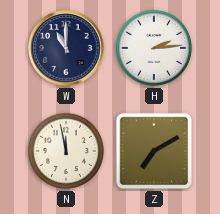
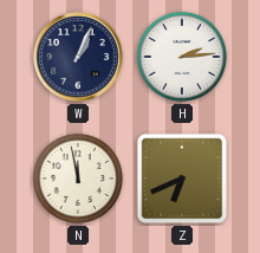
W: 11:00 -> 1:04 (78, 57)
Z: 7:10 -> 6:41 (182, 179)
